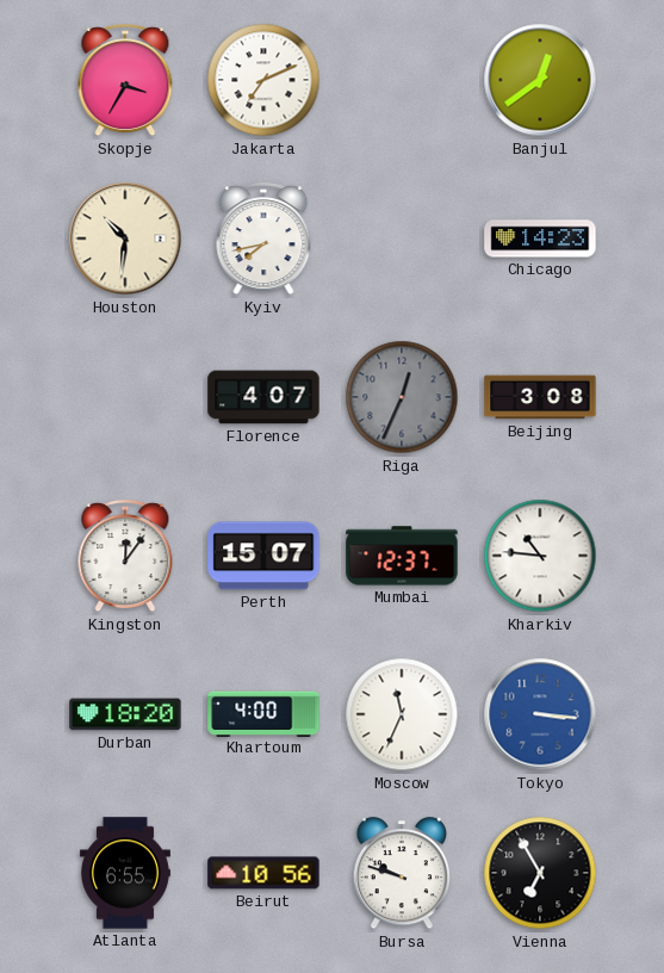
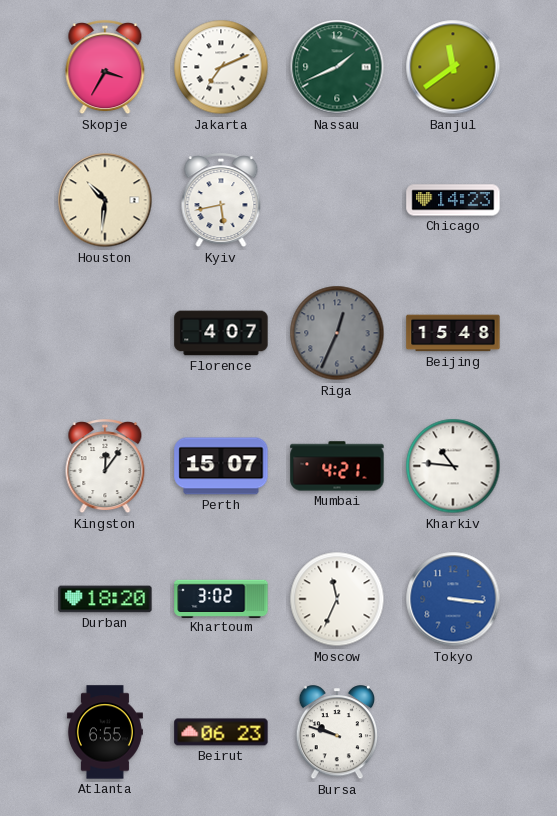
Nassau: none -> 1:41 (337, 67)
Banjul: 12:39 -> 11:39 (453, 67)
Kyiv: 7:43 -> 5:43 (221, 201)
Beijing: 3:08 -> 15:48 (453, 333)
Mumbai: 12:37 -> 4:21 (337, 466)
Khartoum: 4:00 -> 3:02 (221, 598)
Beirut: 10:56 -> 06:23 (221, 732)
Vienna: 6:55 -> none (540, 873)
